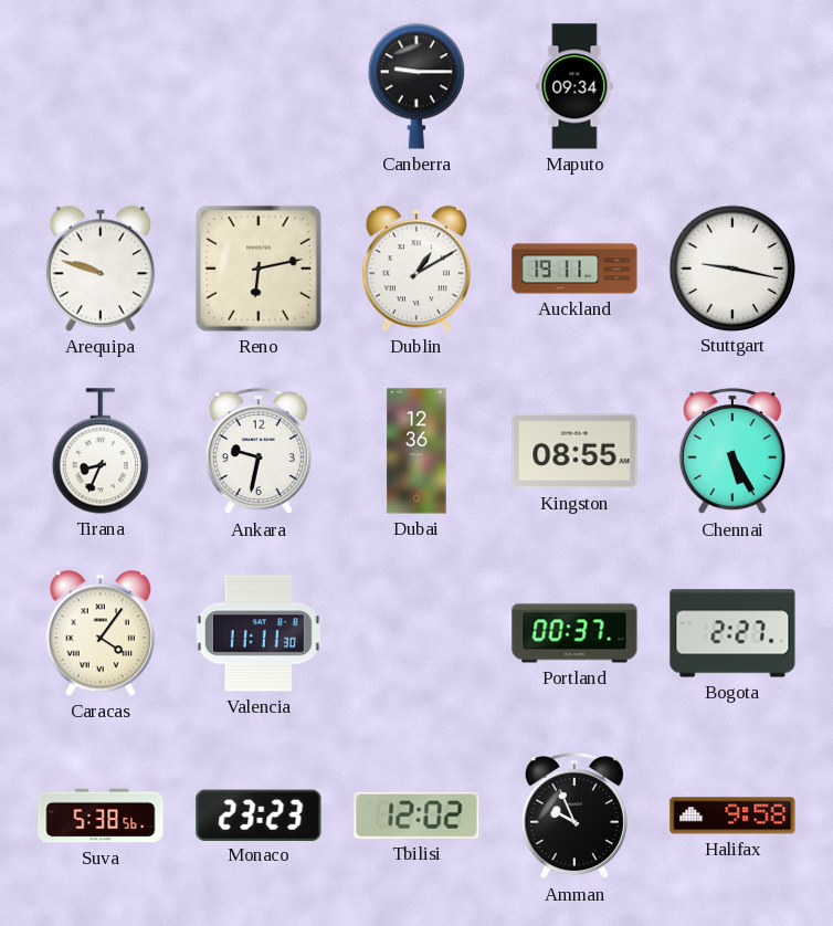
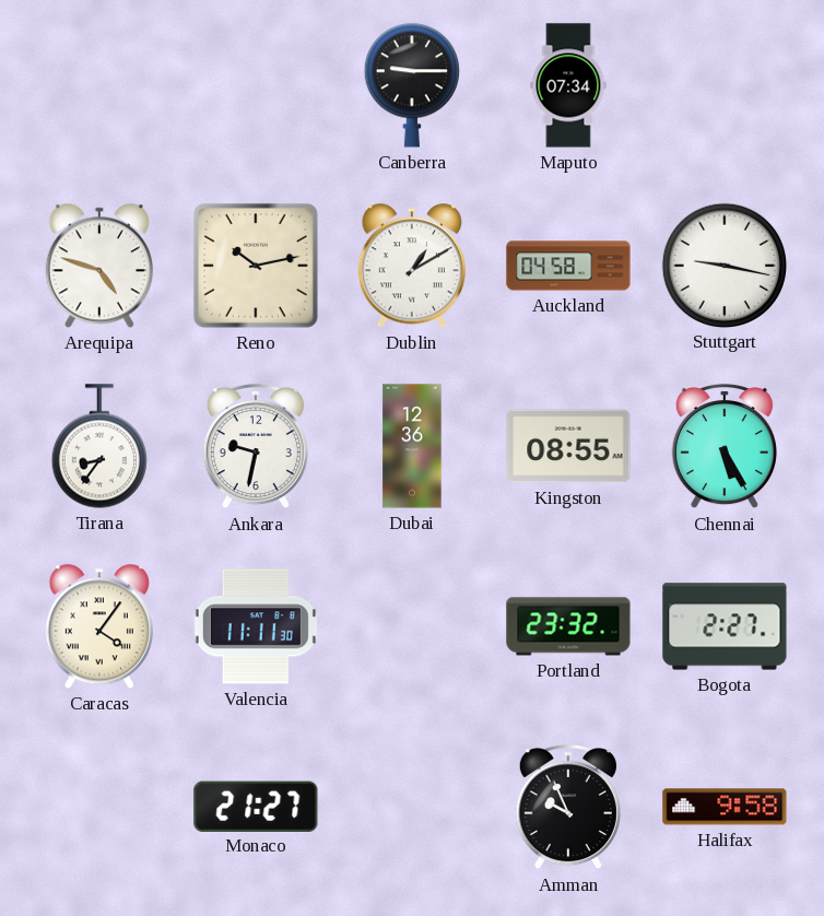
Maputo: 09:34 -> 07:34 (568, 85)
Arequipa: 9:48 -> 4:48 (99, 266)
Reno: 6:13 -> 10:13 (256, 266)
Auckland: 19:11 -> 04:58 (568, 266)
Tirana: 8:34 -> 8:36 (99, 446)
Portland: 00:37 -> 23:32 (568, 626)
Suva: 5:38 -> none (101, 815)
Monaco: 23:23 -> 21:27 (256, 806)
Tbilisi: 12:02 -> none (416, 815)
